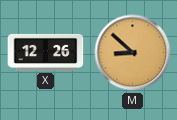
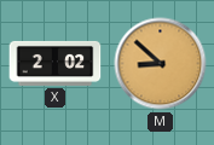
X: 12:26 -> 2:02 (56, 63)
